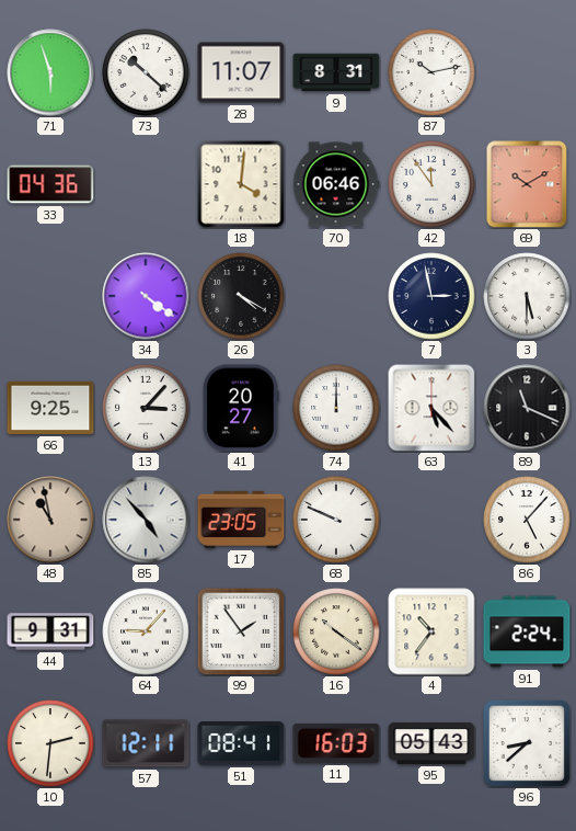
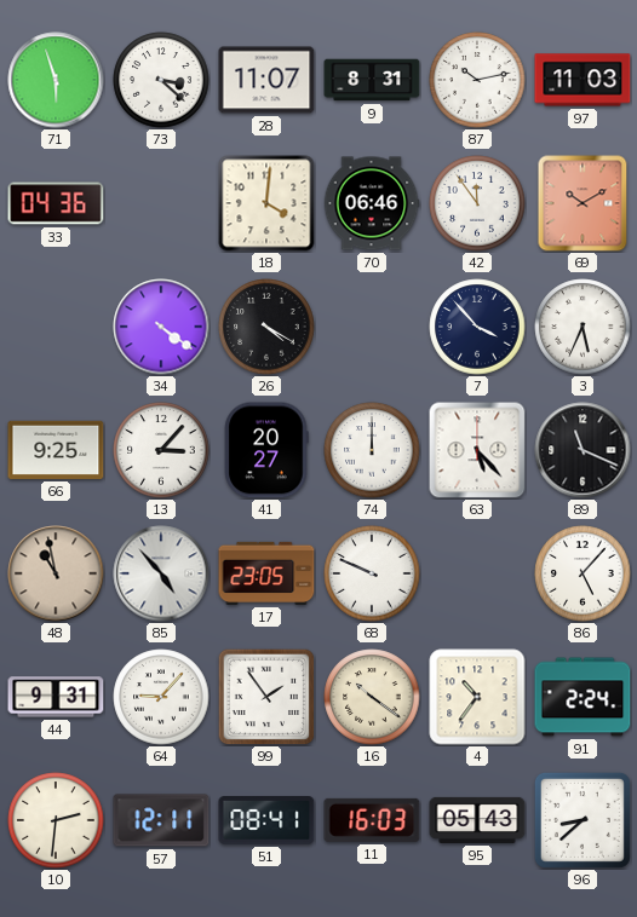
73: 10:22 -> 3:22 (161, 80)
97: none -> 11:03 (583, 80)
7: 2:58 -> 3:53 (477, 327)
3: 5:30 -> 5:34 (583, 327)
